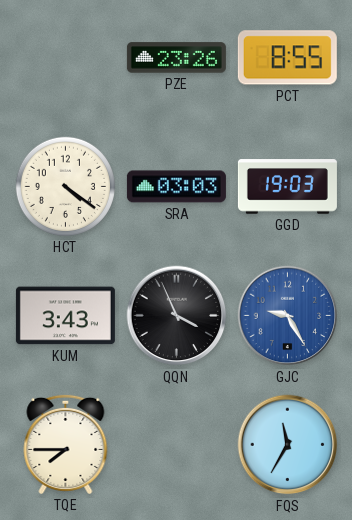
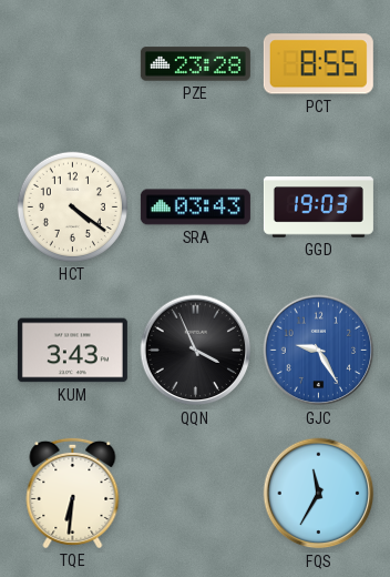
PZE: 23:26 -> 23:28 (195, 64)
SRA: 03:03 -> 03:43 (195, 207)
TQE: 7:45 -> 6:31 (73, 493)
